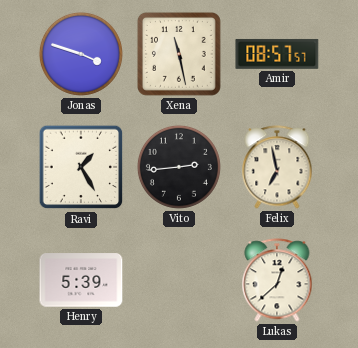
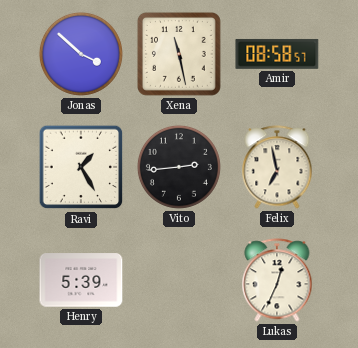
Jonas: 3:48 -> 3:52 (81, 54)
Amir: 08:57 -> 08:58 (277, 54)
Lukas: 12:38 -> 12:34 (277, 280)
